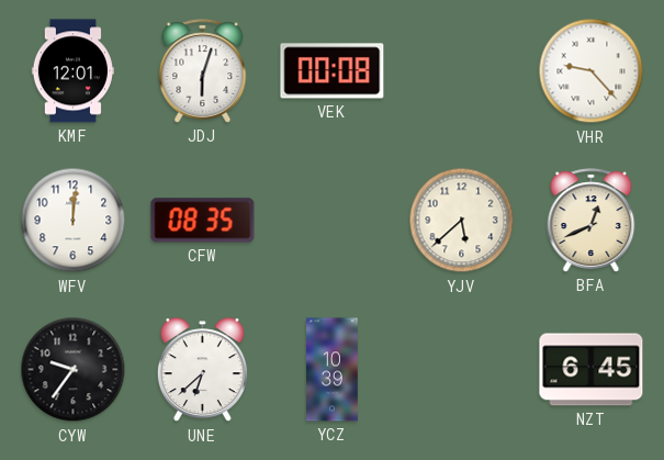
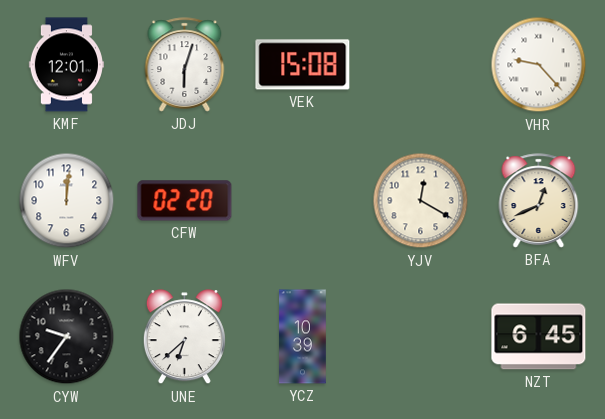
VEK: 00:08 -> 15:08 (303, 65)
CFW: 08:35 -> 02:20 (185, 201)
YJV: 5:38 -> 12:20 (421, 201)
